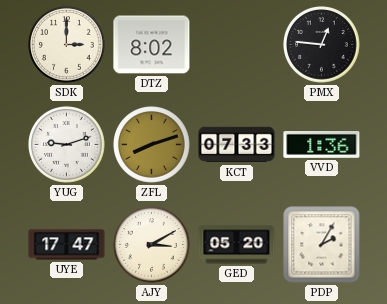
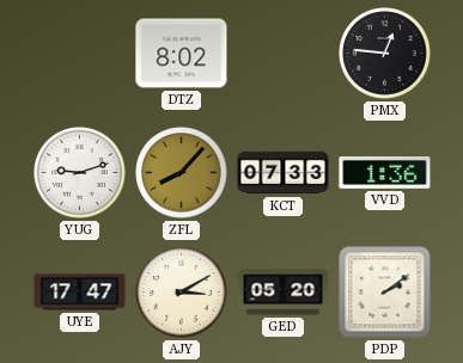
SDK: 3:00 -> none (67, 45)
ZFL: 8:12 -> 8:07 (182, 173)
PDP: 2:05 -> 2:09 (385, 293)
